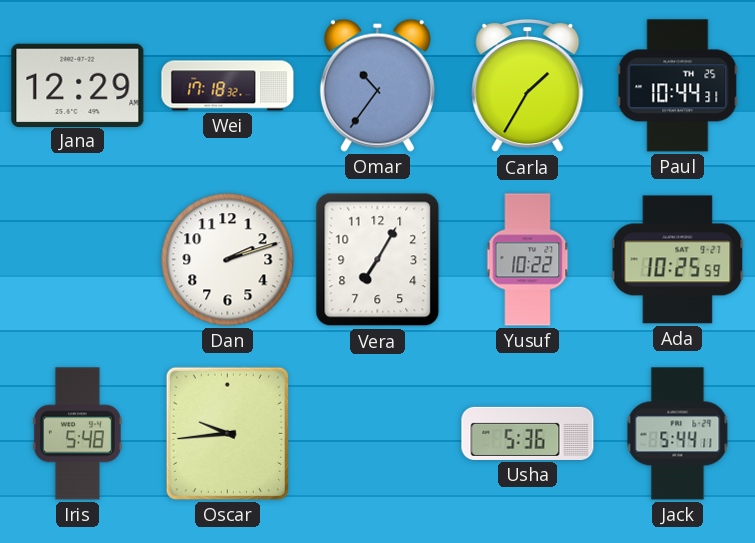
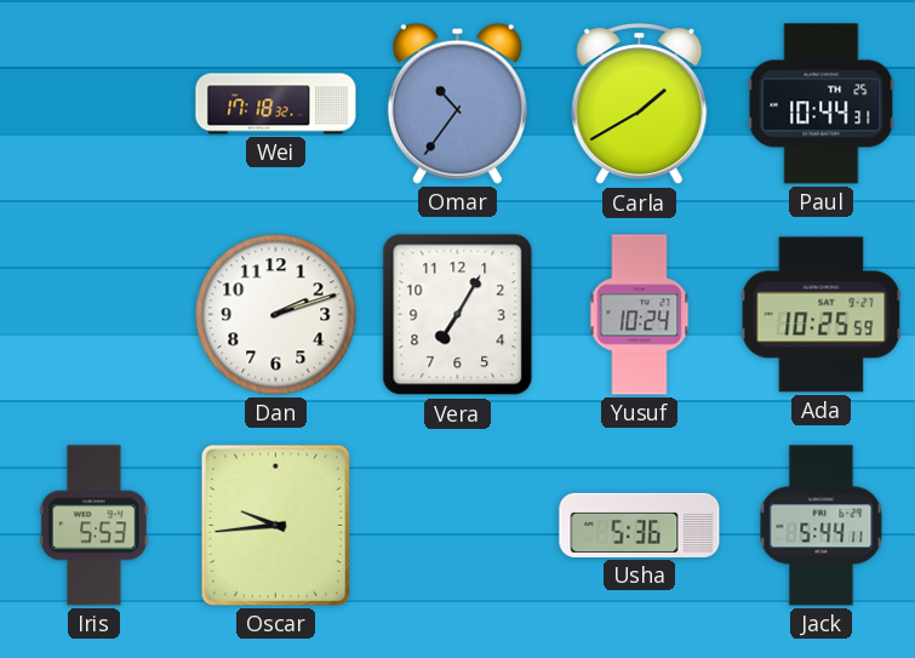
Jana: 12:29 -> none (78, 85)
Carla: 1:35 -> 1:40 (640, 104)
Yusuf: 10:22 -> 10:24 (640, 315)
Iris: 5:48 -> 5:53 (93, 526)
